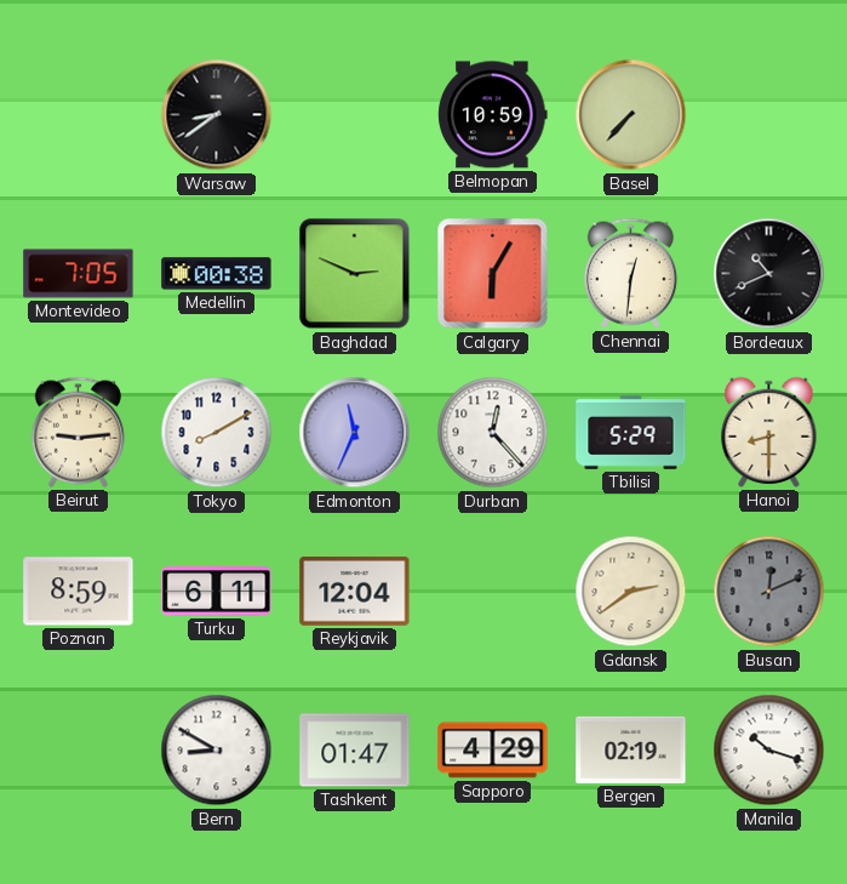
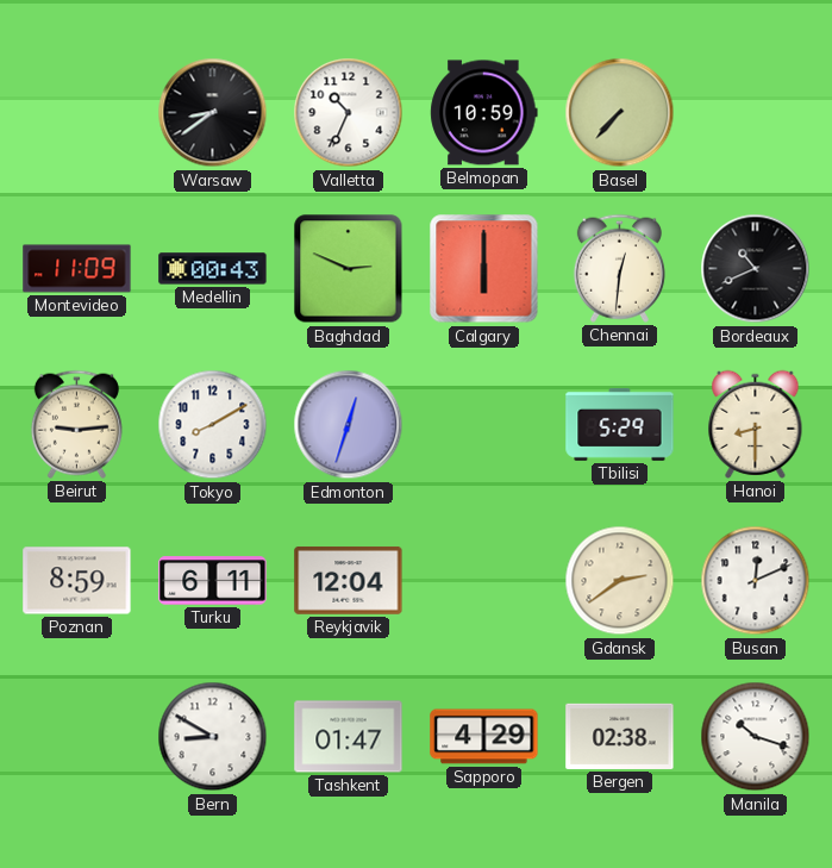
Valletta: none -> 10:34 (349, 113)
Montevideo: 7:05 -> 11:09 (77, 269)
Medellin: 00:38 -> 00:43 (213, 269)
Calgary: 6:05 -> 6:00 (484, 269)
Edmonton: 11:34 -> 12:33 (349, 425)
Durban: 12:23 -> none (493, 433)
Busan dial: grey -> white (756, 581)
Bergen: 02:19 -> 02:38 (620, 736)
